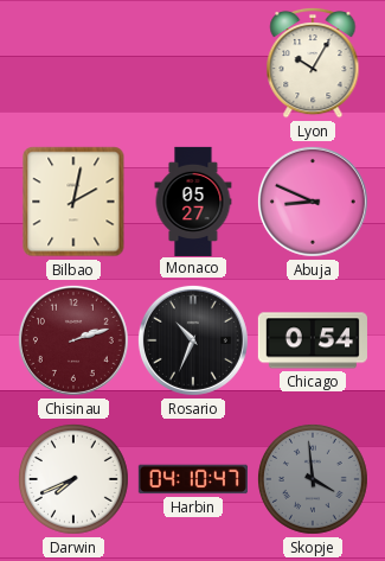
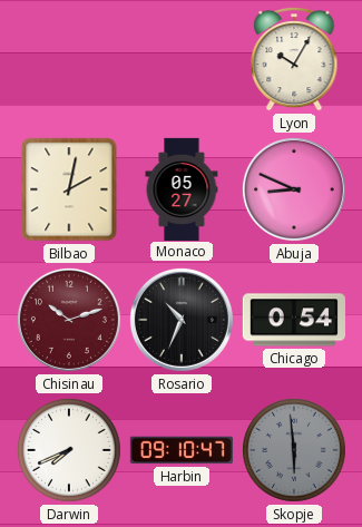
Chisinau: 2:12 -> 10:12 (69, 320)
Harbin: 04:10 -> 09:10 (182, 450)
Skopje: 3:59 -> 5:59 (294, 450)
